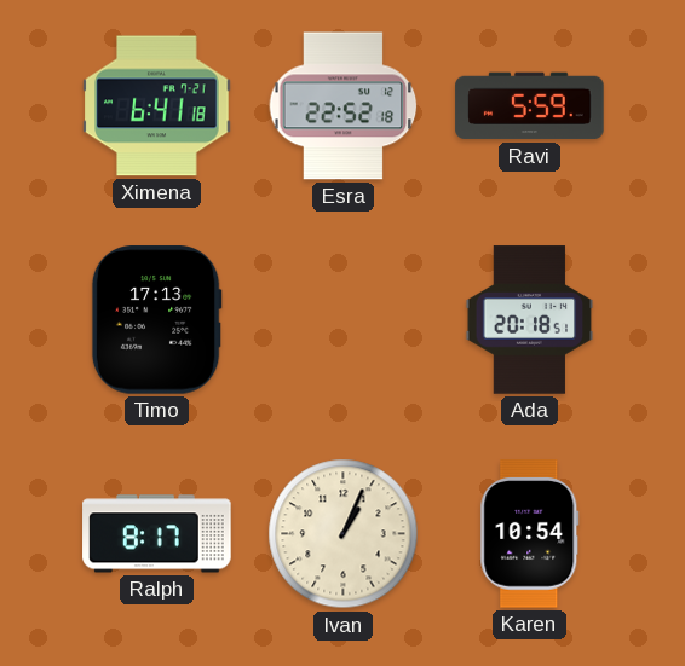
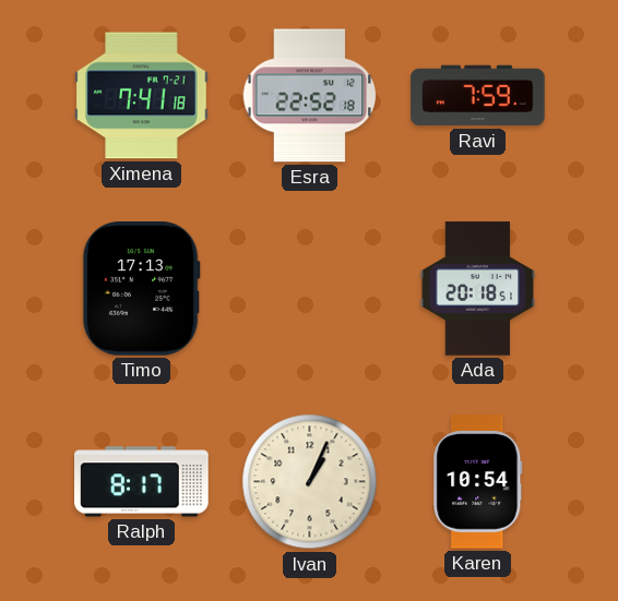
Ximena: 6:41 -> 7:41 (142, 96)
Ravi: 5:59 -> 7:59 (478, 96)
